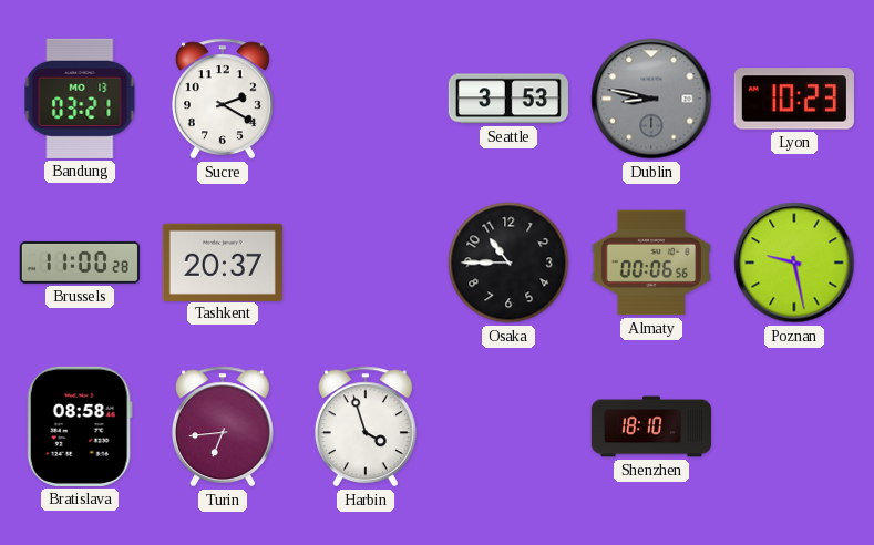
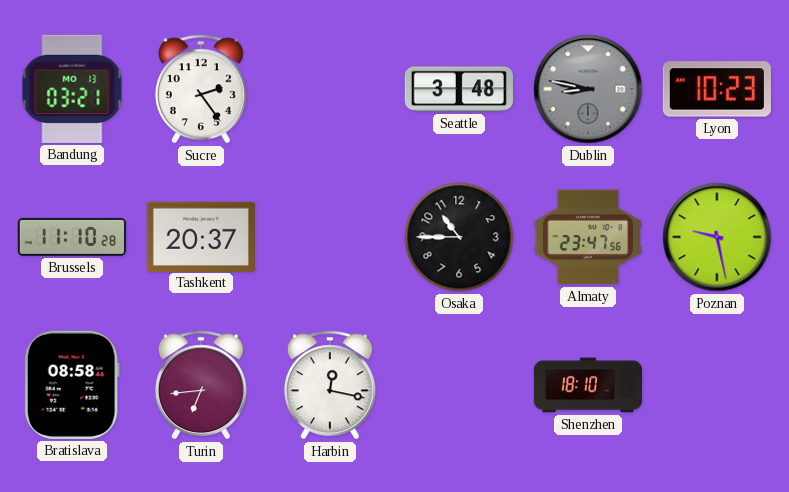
Sucre: 2:20 -> 2:24 (201, 89)
Seattle: 3:53 -> 3:48 (459, 89)
Brussels: 11:00 -> 11:10 (72, 237)
Almaty: 00:06 -> 23:47 (588, 237)
Harbin: 3:57 -> 12:17 (330, 385)
